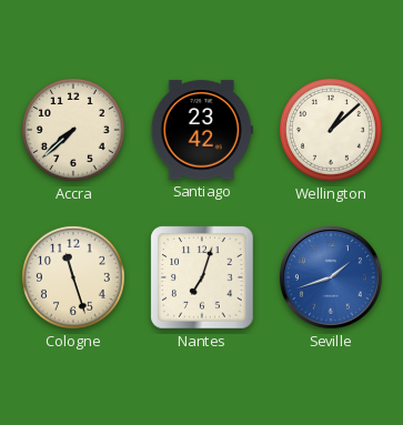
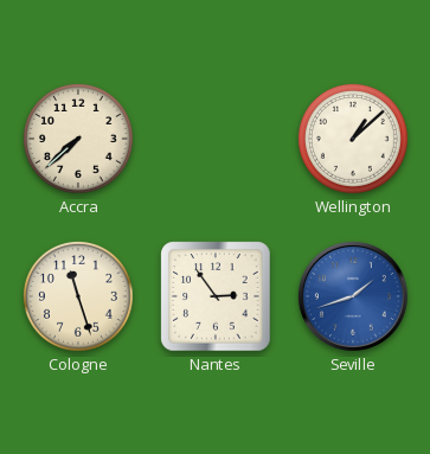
Santiago: 23:42 -> none (202, 130)
Nantes: 7:03 -> 2:54 (216, 296)
